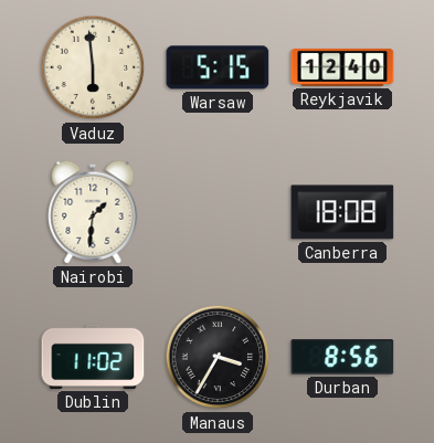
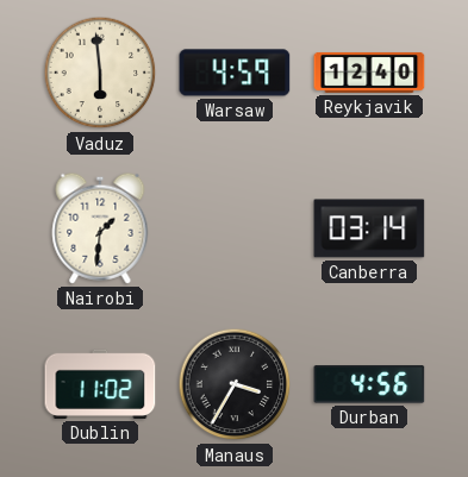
Warsaw: 5:15 -> 4:59 (235, 73)
Canberra: 18:08 -> 03:14 (369, 228)
Durban: 8:56 -> 4:56 (369, 384)
